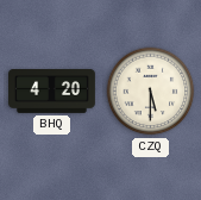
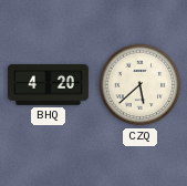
CZQ: 5:30 -> 5:38 (141, 85)
